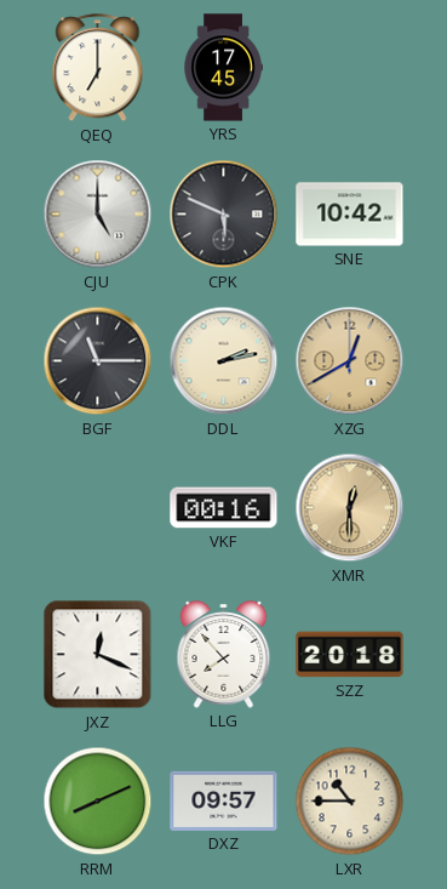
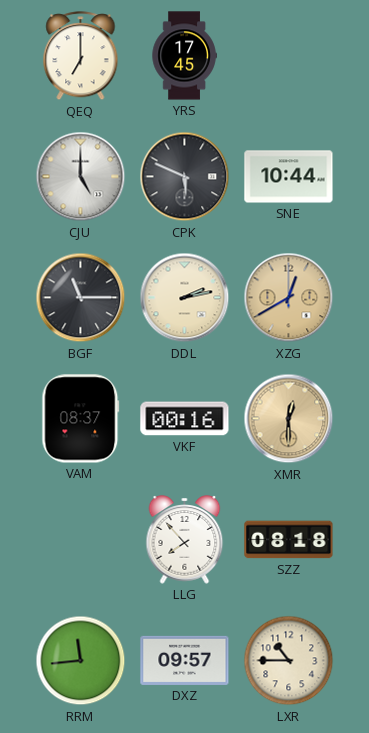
SNE: 10:42 -> 10:44 (289, 177)
VAM: none -> 08:37 (81, 419)
JXZ: 12:19 -> none (98, 655)
SZZ: 20:18 -> 08:18 (289, 540)
RRM: 8:11 -> 11:44 (81, 661)
